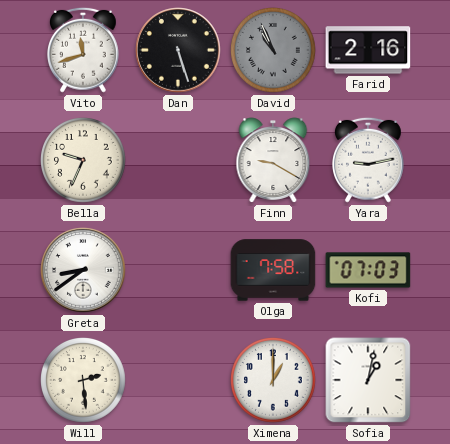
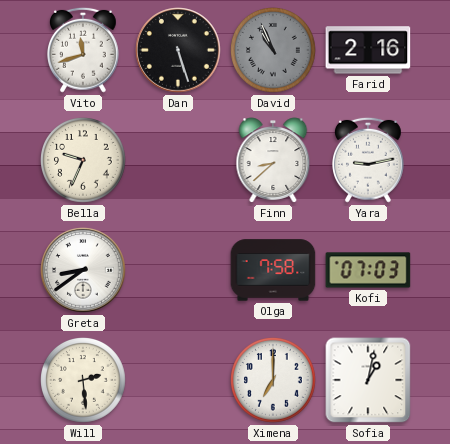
Finn: 9:20 -> 8:38 (273, 160)
Ximena: 1:00 -> 7:00 (274, 381)
